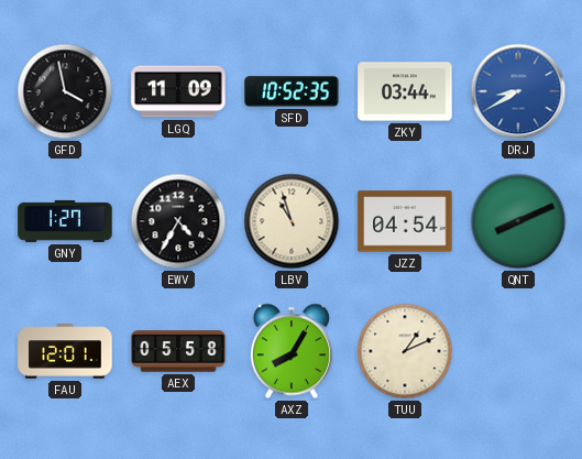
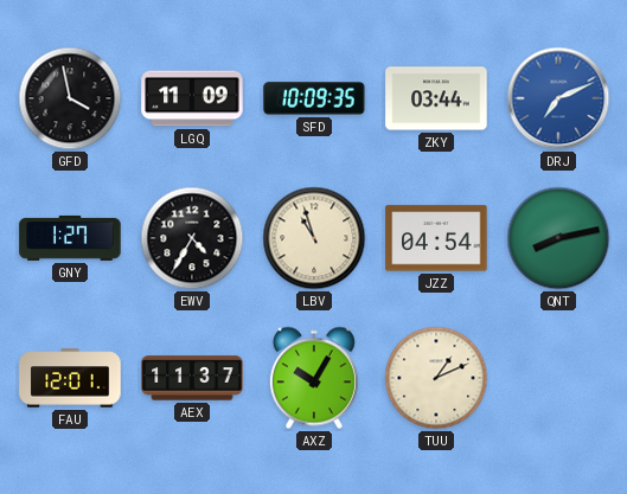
SFD: 10:52 -> 10:09 (314, 98)
DRJ: 8:40 -> 7:11 (558, 98)
QNT: 8:11 -> 8:13 (558, 238)
AEX: 05:58 -> 11:37 (192, 378)
AXZ: 8:05 -> 10:05 (314, 378)
